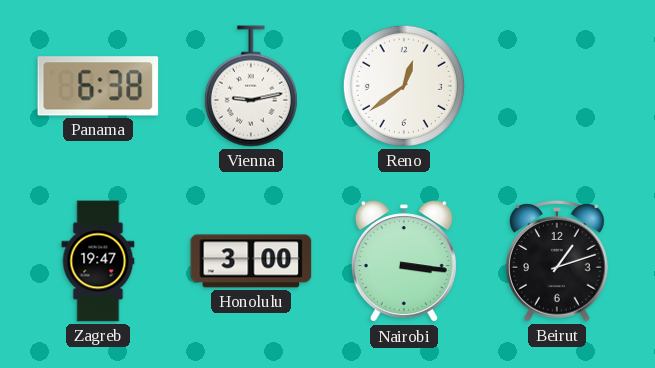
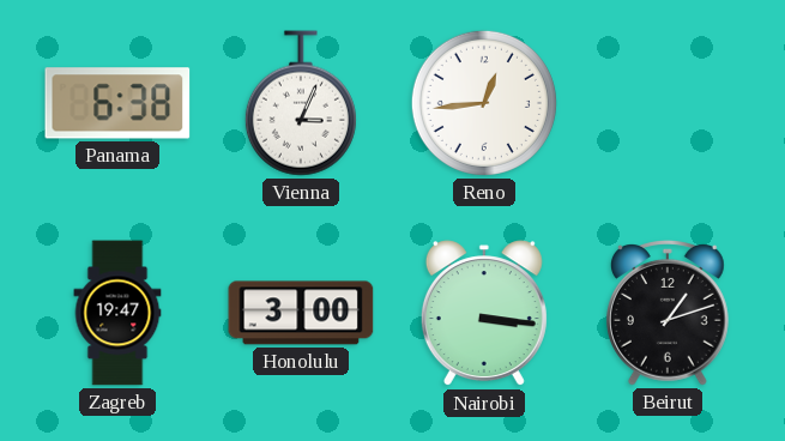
Vienna: 9:13 -> 3:04 (301, 103)
Reno: 12:39 -> 12:44 (484, 103)
